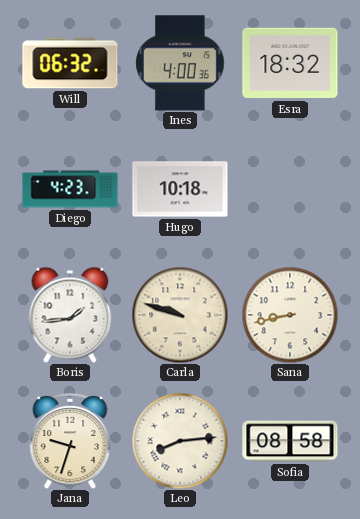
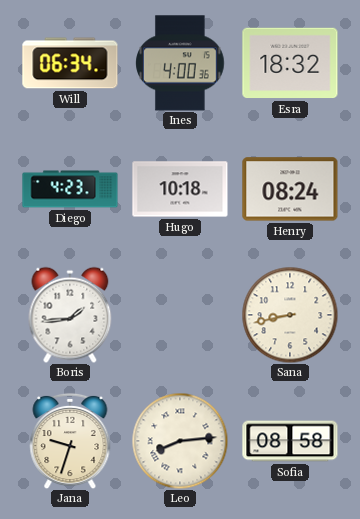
Will: 06:32 -> 06:34 (70, 63)
Henry: none -> 08:24 (290, 189)
Carla: 9:48 -> none (180, 315)
